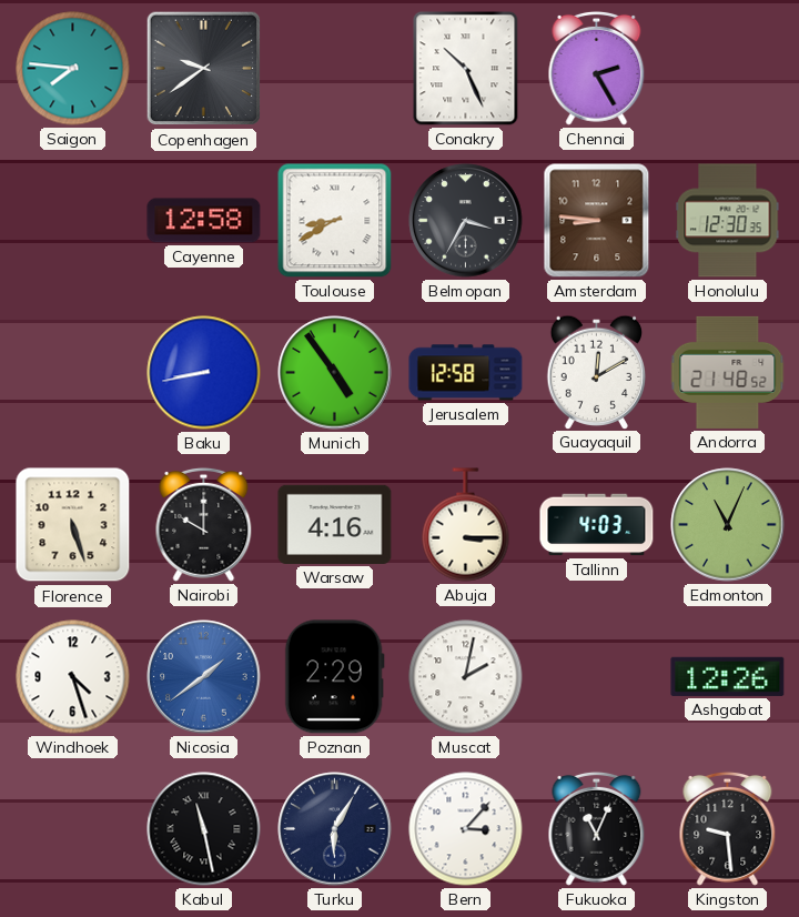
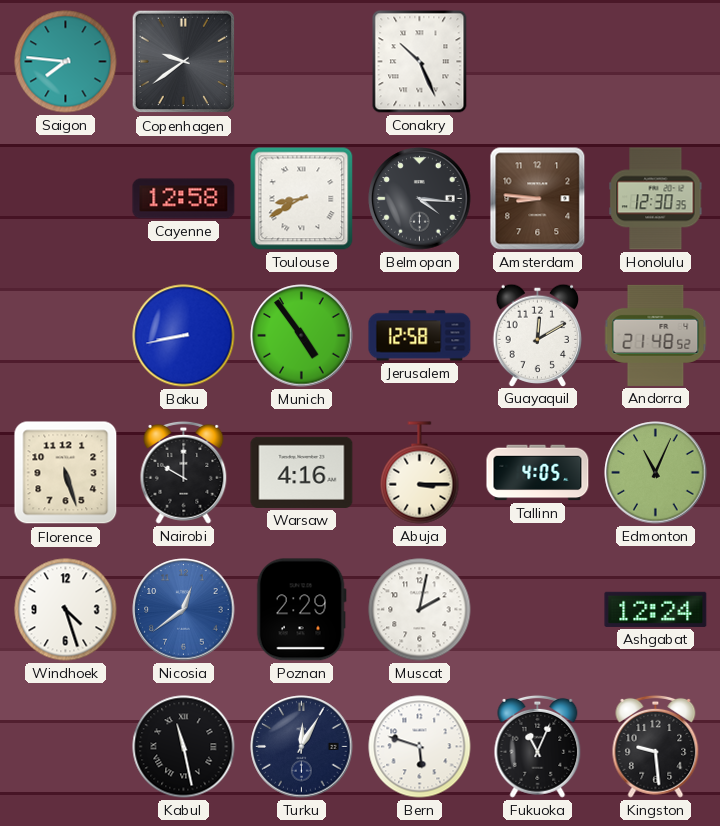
Chennai: 2:25 -> none (597, 68)
Belmopan: 3:35 -> 4:16 (420, 199)
Tallinn: 4:03 -> 4:05 (538, 473)
Nicosia: 1:39 -> 12:39 (184, 610)
Ashgabat: 12:26 -> 12:24 (656, 609)
Turku: 6:05 -> 12:05 (302, 747)
Bern: 3:07 -> 5:48 (420, 747)
